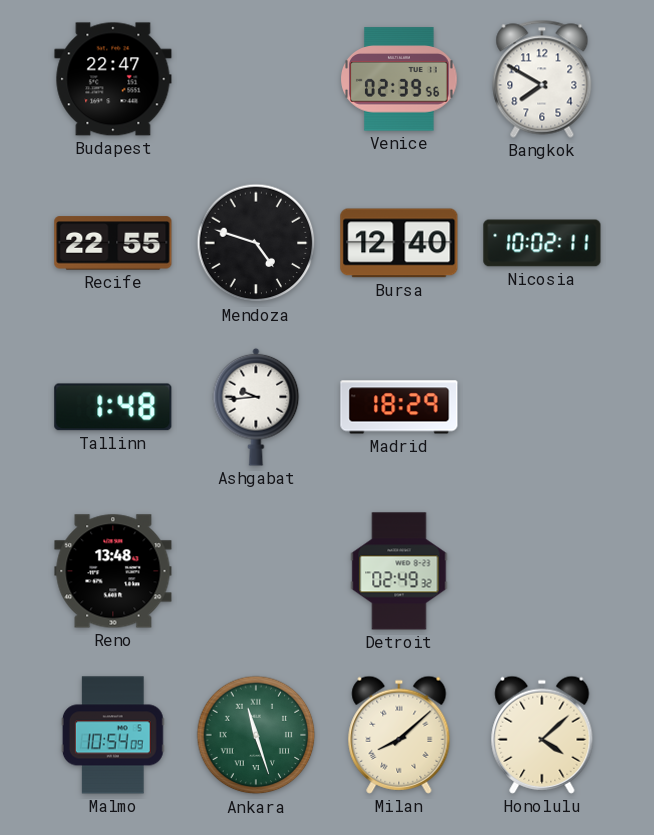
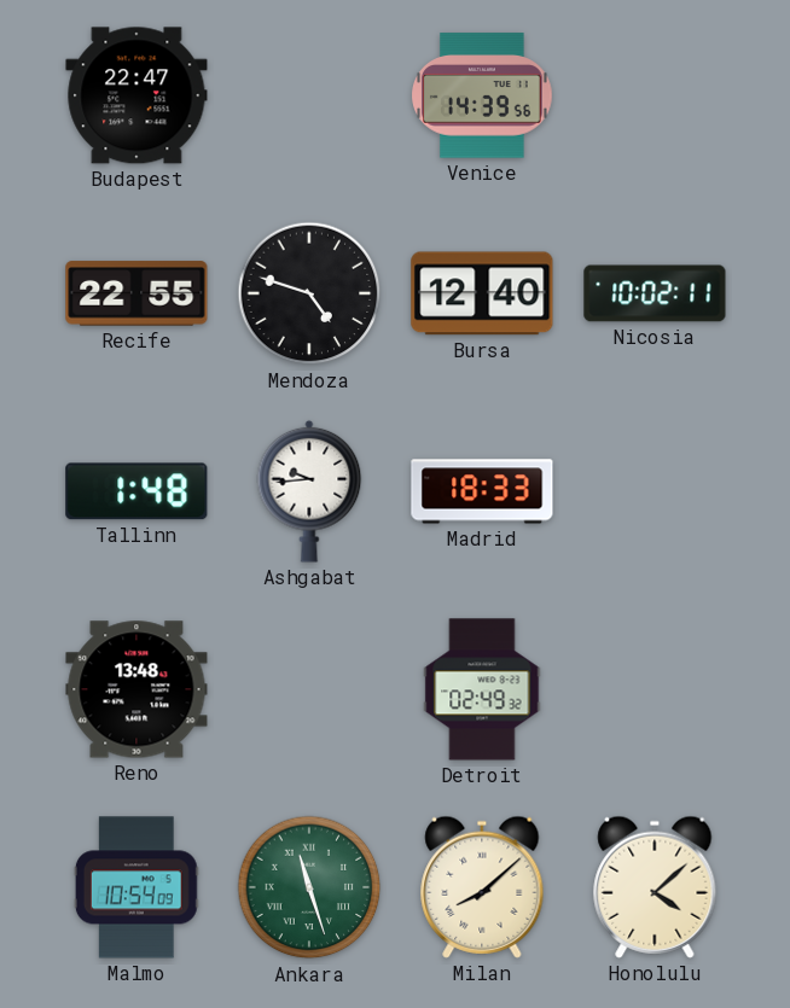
Venice: 02:39 -> 14:39 (482, 95)
Bangkok: 7:50 -> none (542, 79)
Madrid: 18:29 -> 18:33 (482, 491)
